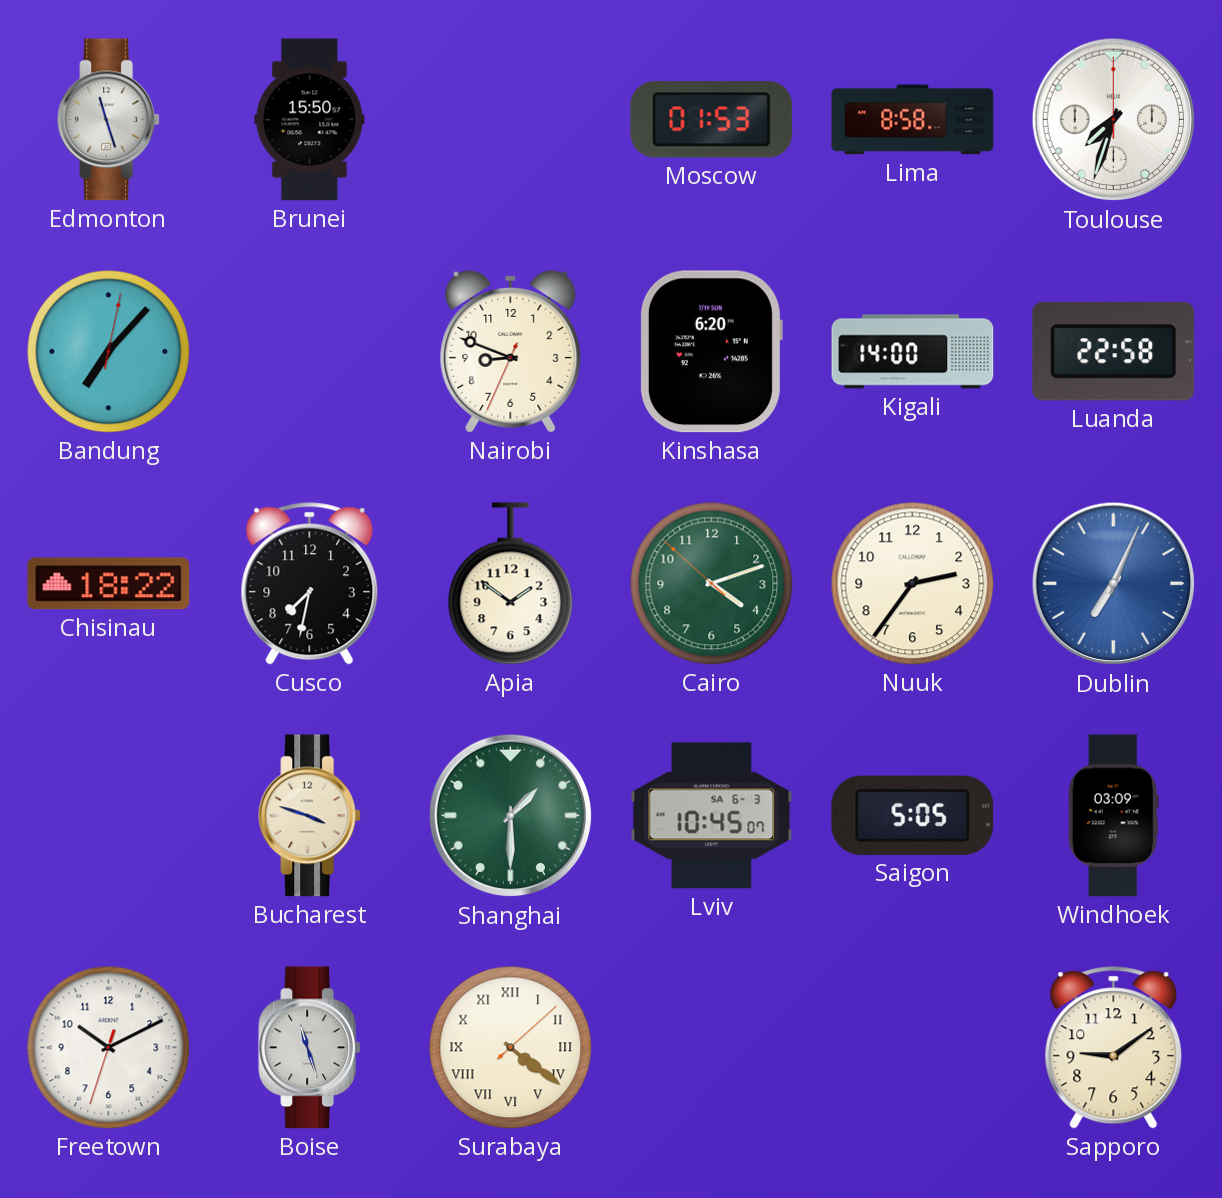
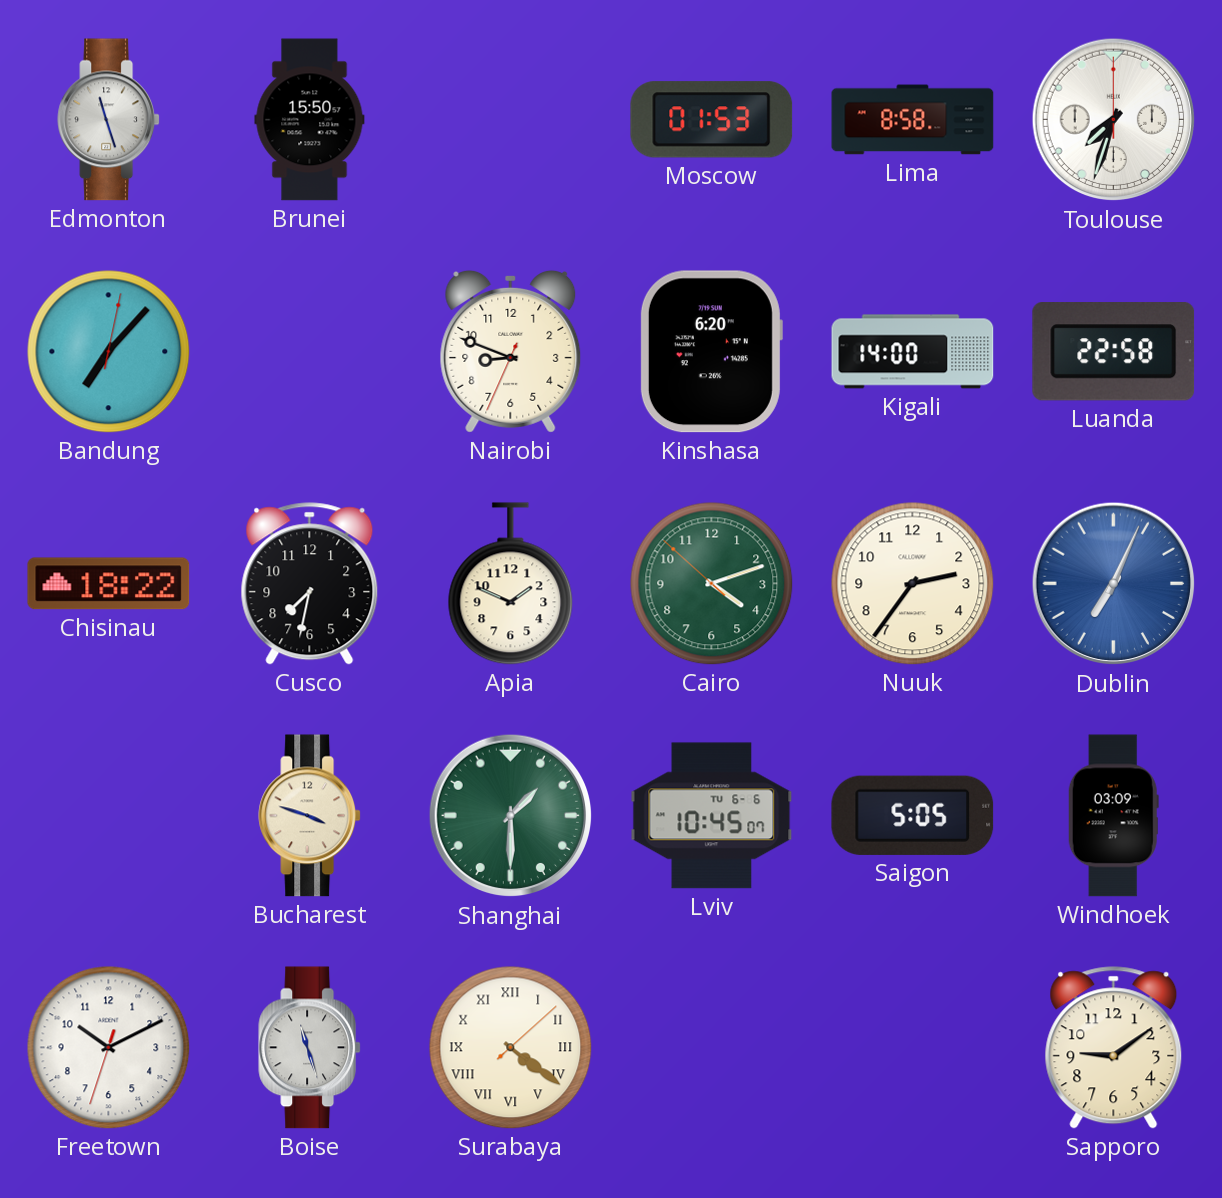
Apia: 1:51 -> 1:49 (511, 584)
Lviv date: SA 6-3 -> TU 6-6 (712, 816)
